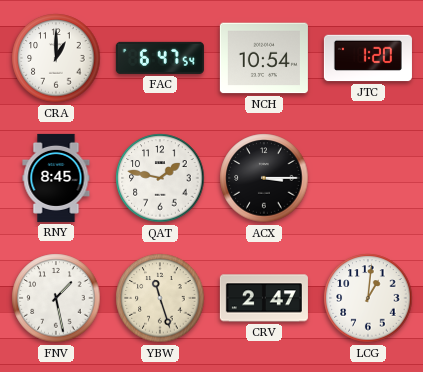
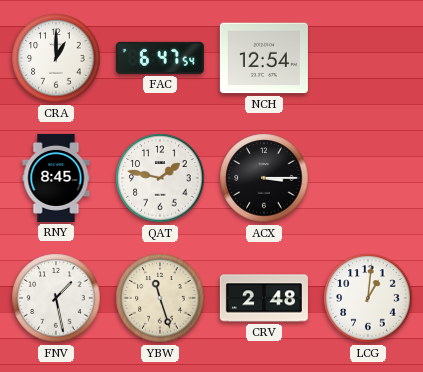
NCH: 10:54 -> 12:54 (264, 58)
JTC: 1:20 -> none (368, 58)
CRV: 2:47 -> 2:48 (264, 298)
